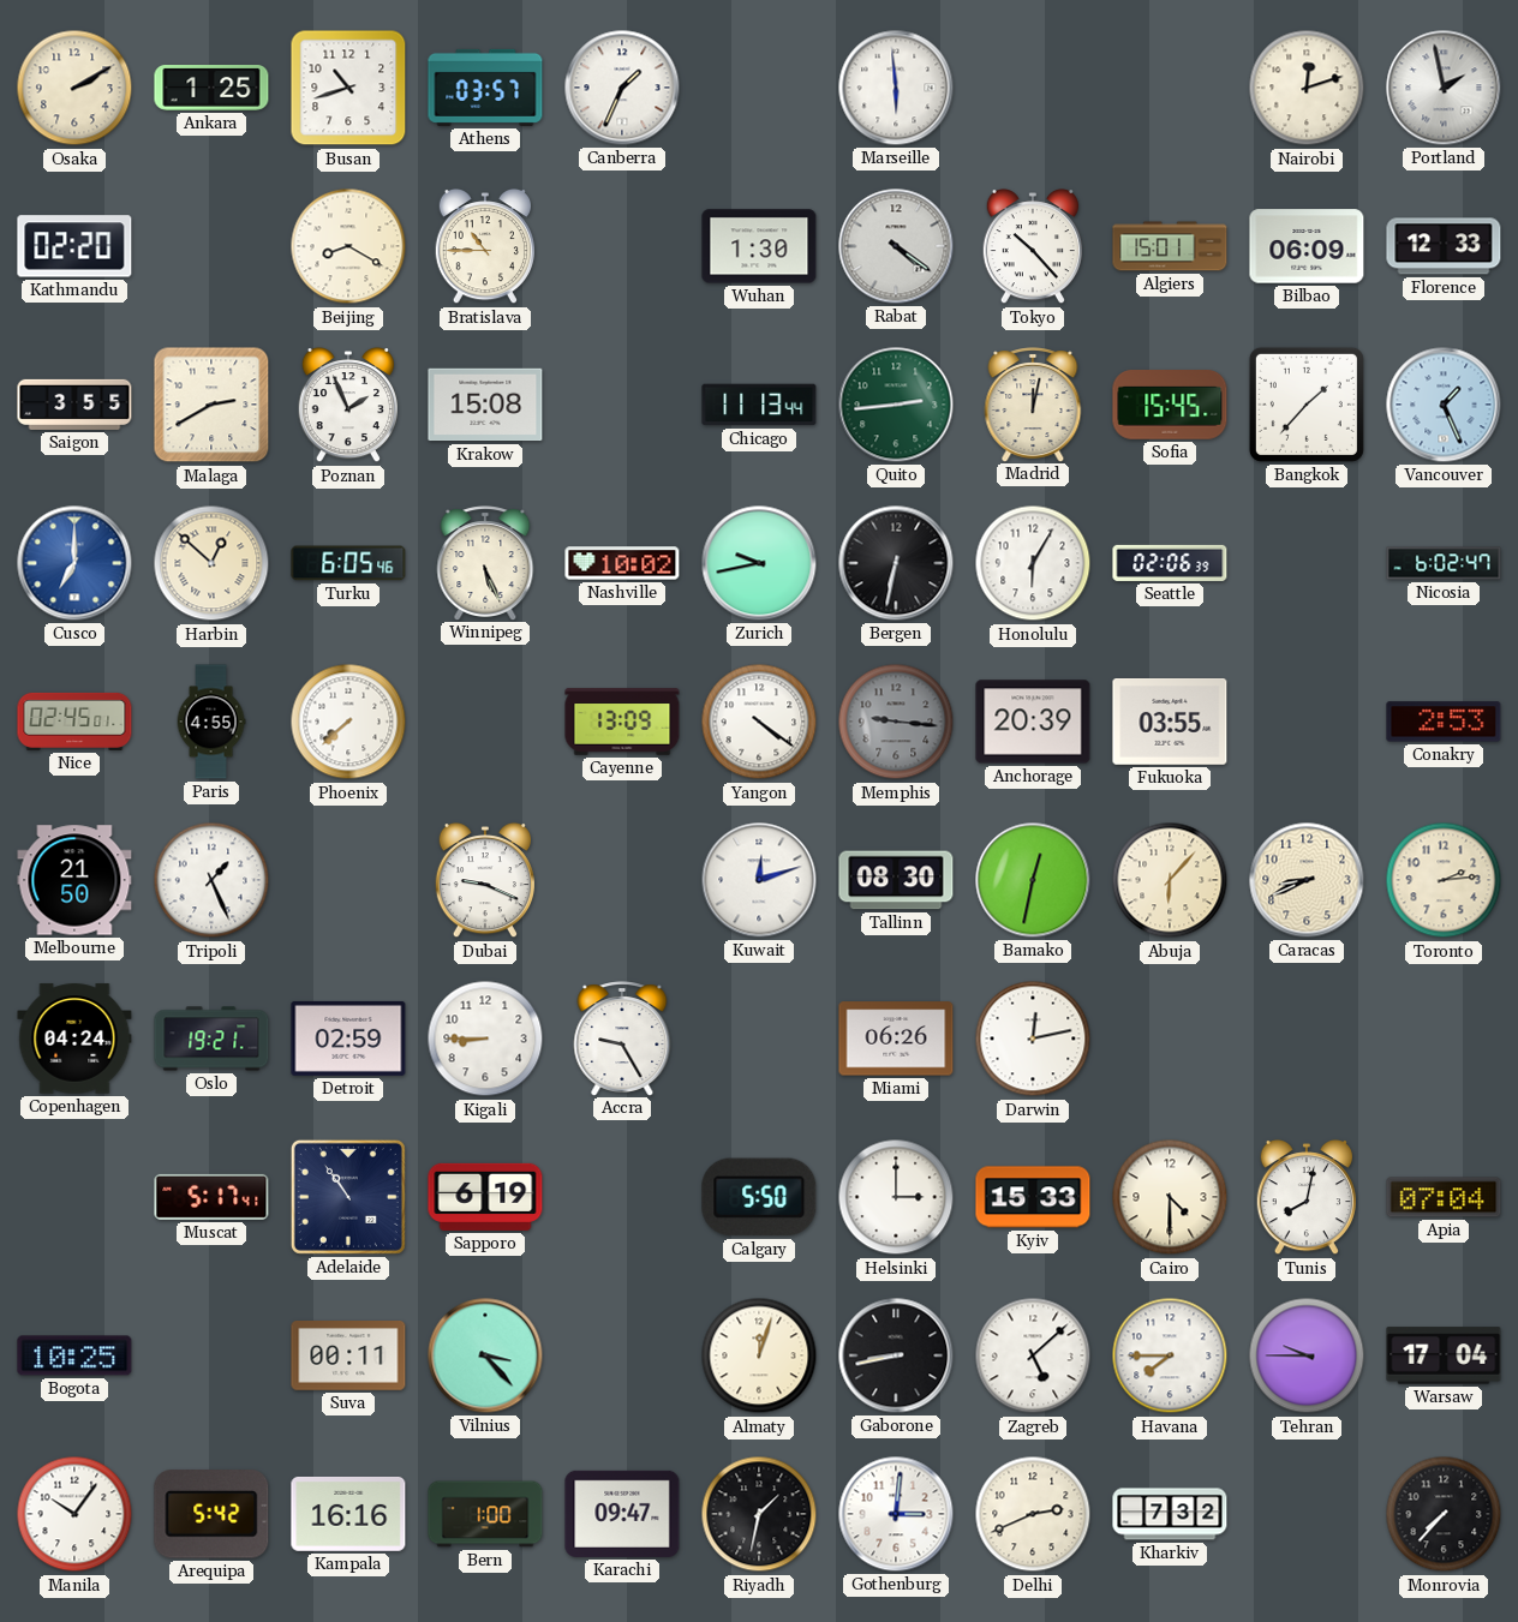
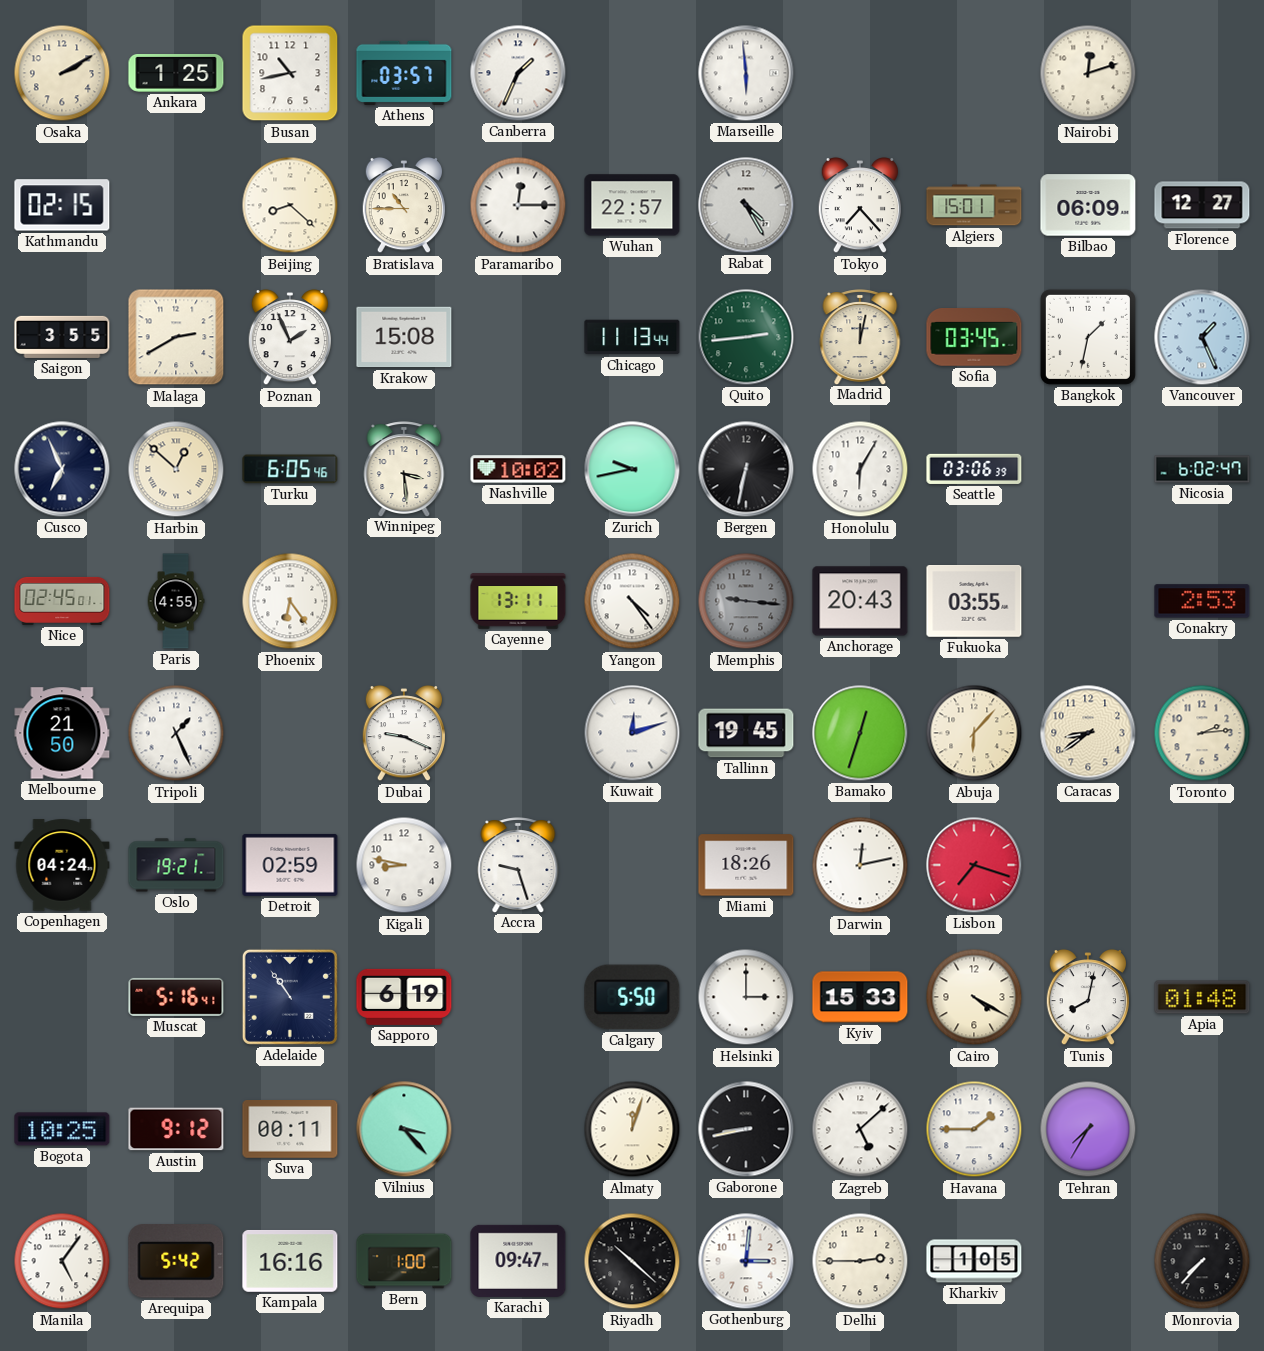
Busan: 10:42 -> 10:43 (290, 73)
Portland: 1:58 -> none (1444, 88)
Kathmandu: 02:20 -> 02:15 (62, 205)
Beijing: 8:20 -> 8:22 (290, 205)
Paramaribo: none -> 12:15 (518, 205)
Wuhan: 1:30 -> 22:57 (632, 205)
Rabat: 4:21 -> 4:25 (746, 205)
Tokyo: 10:23 -> 7:23 (859, 205)
Florence: 12:33 -> 12:27 (1202, 205)
Sofia: 15:45 -> 03:45 (974, 338)
Bangkok: 1:37 -> 1:32 (1088, 337)
Cusco: 7:00 -> 6:56 (62, 469)
Cusco dial: blue -> navy (62, 469)
Winnipeg: 5:26 -> 3:29 (404, 469)
Seattle: 02:06 -> 03:06 (974, 469)
Phoenix: 7:38 -> 6:24 (290, 601)
Cayenne: 13:09 -> 13:11 (518, 601)
Yangon: 4:21 -> 4:24 (632, 601)
Anchorage: 20:39 -> 20:43 (860, 601)
Tallinn: 08:30 -> 19:45 (746, 733)
Bamako: 12:32 -> 12:33 (860, 733)
Caracas: 8:41 -> 8:39 (1088, 733)
Kigali: 8:45 -> 8:47 (404, 865)
Accra: 9:25 -> 9:27 (518, 865)
Miami: 06:26 -> 18:26 (746, 865)
Lisbon: none -> 7:18 (974, 865)
Muscat: 5:17 -> 5:16 (176, 997)
Cairo: 4:30 -> 4:20 (974, 997)
Apia: 07:04 -> 01:48 (1202, 997)
Austin: none -> 9:12 (176, 1129)
Havana: 7:45 -> 1:45 (974, 1129)
Tehran: 9:45 -> 7:35 (1088, 1129)
Warsaw: 17:04 -> none (1444, 1355)
Manila: 10:06 -> 5:06 (62, 1261)
Riyadh: 1:32 -> 10:22 (632, 1261)
Delhi: 2:41 -> 2:45 (860, 1261)
Kharkiv: 7:32 -> 1:05 (974, 1261)
